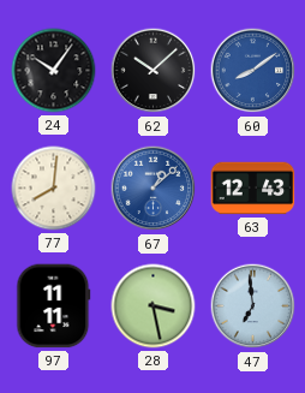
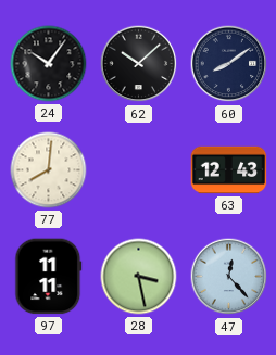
60 dial: blue -> navy (229, 64)
67: 1:08 -> none (154, 189)
47: 6:59 -> 12:23 (229, 277)
